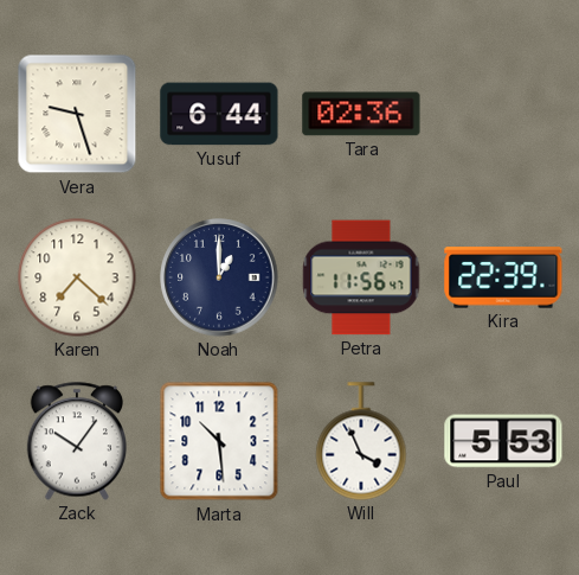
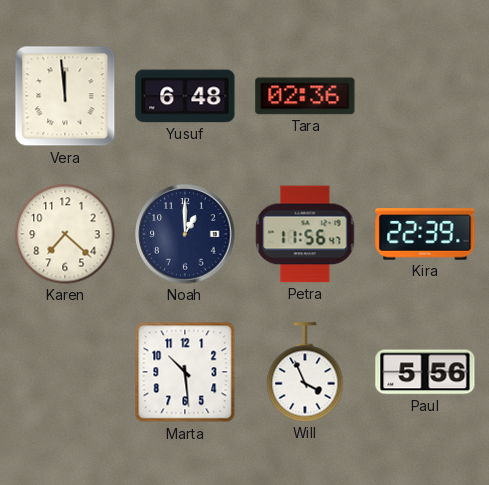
Vera: 9:27 -> 11:59 (65, 96)
Yusuf: 6:44 -> 6:48 (185, 96)
Zack: 10:06 -> none (76, 441)
Paul: 5:53 -> 5:56 (425, 372)
